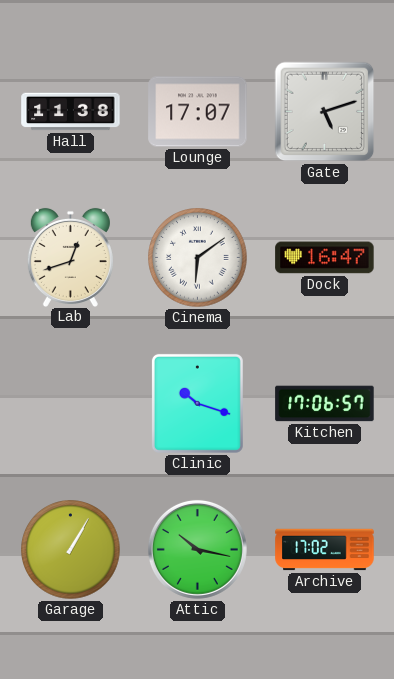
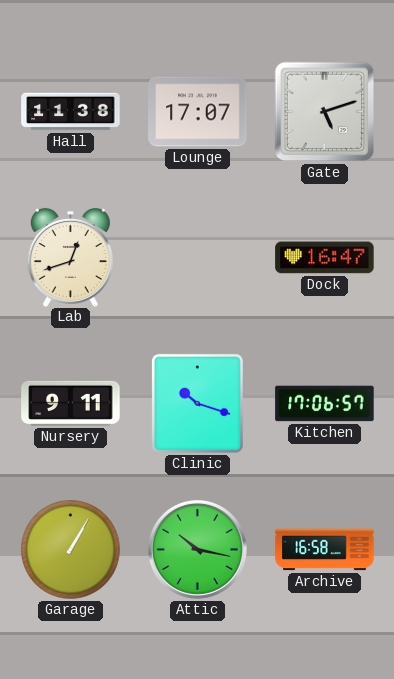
Cinema: 6:09 -> none (198, 258)
Nursery: none -> 9:11 (71, 403)
Archive: 17:02 -> 16:58 (325, 550)
